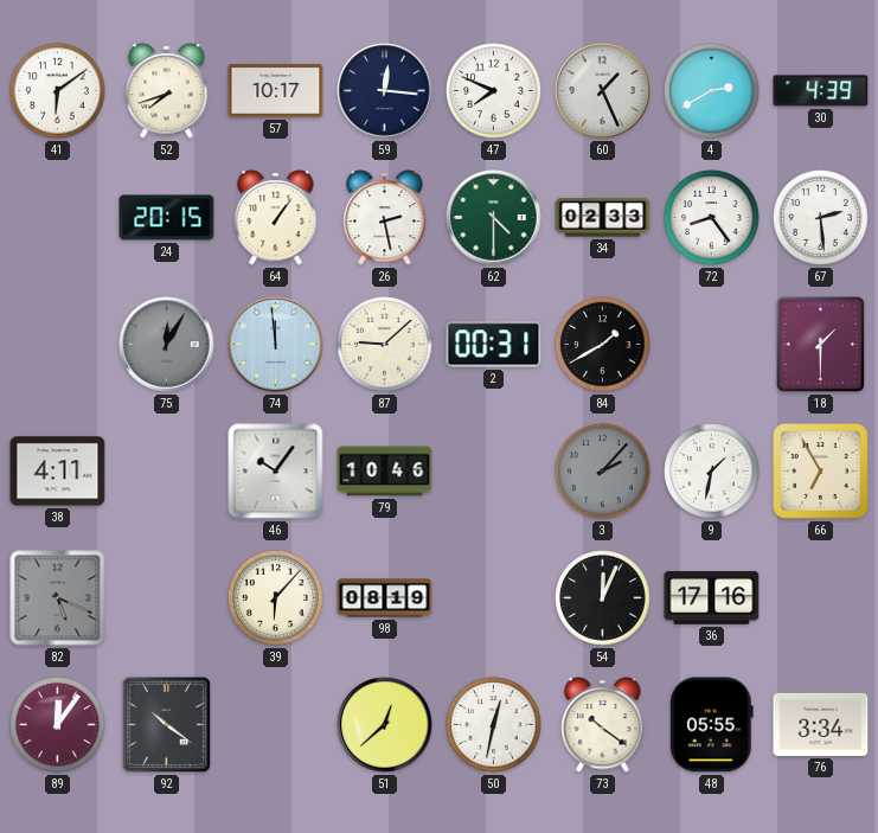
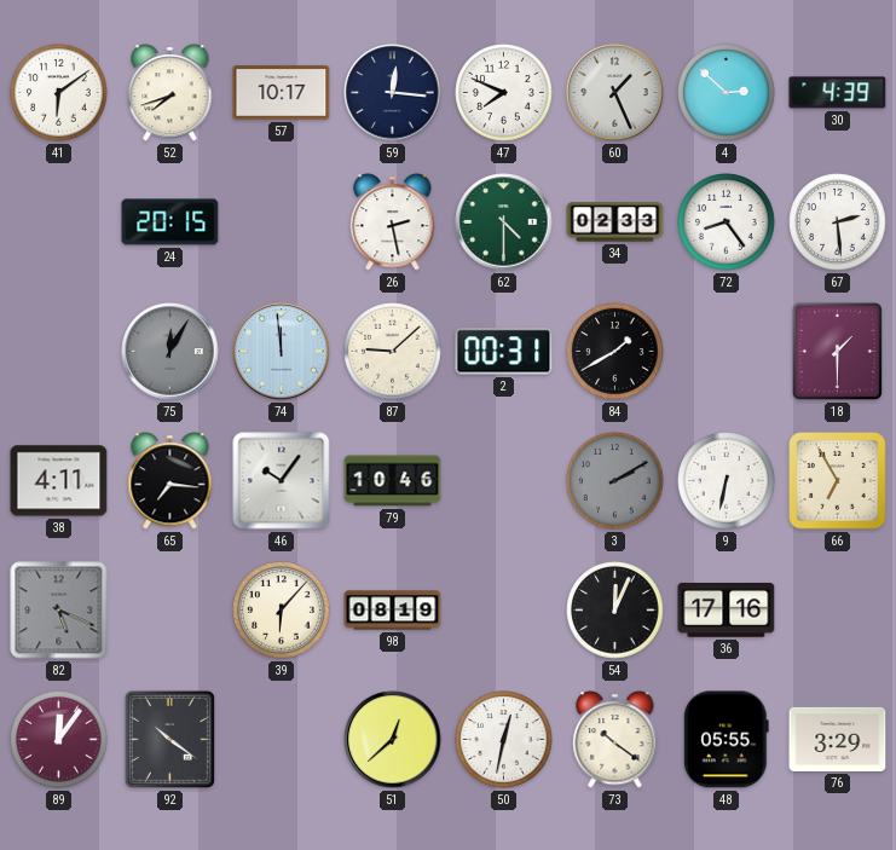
4: 2:40 -> 2:52 (727, 93)
64: 1:06 -> none (276, 218)
65: none -> 7:16 (170, 481)
3: 2:07 -> 2:10 (615, 481)
9: 1:32 -> 6:32 (727, 481)
76: 3:34 -> 3:29 (838, 739)
